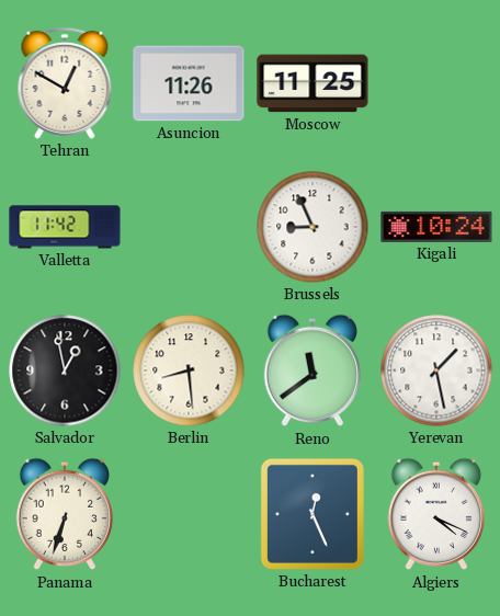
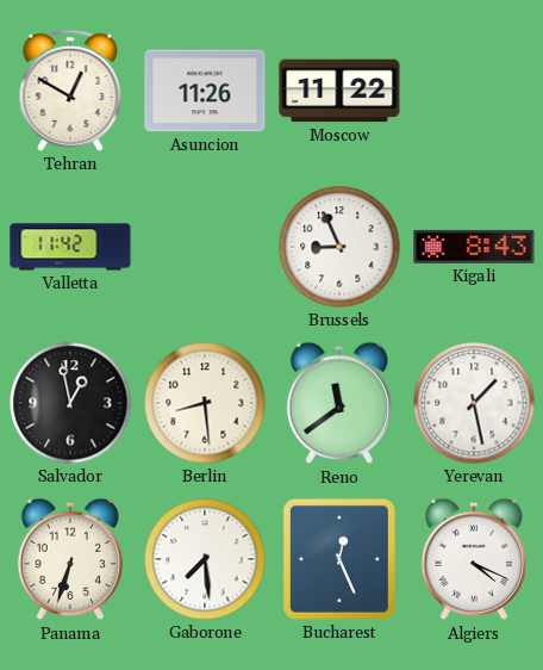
Moscow: 11:25 -> 11:22 (339, 91)
Kigali: 10:24 -> 8:43 (474, 247)
Gaborone: none -> 7:29 (205, 559)
